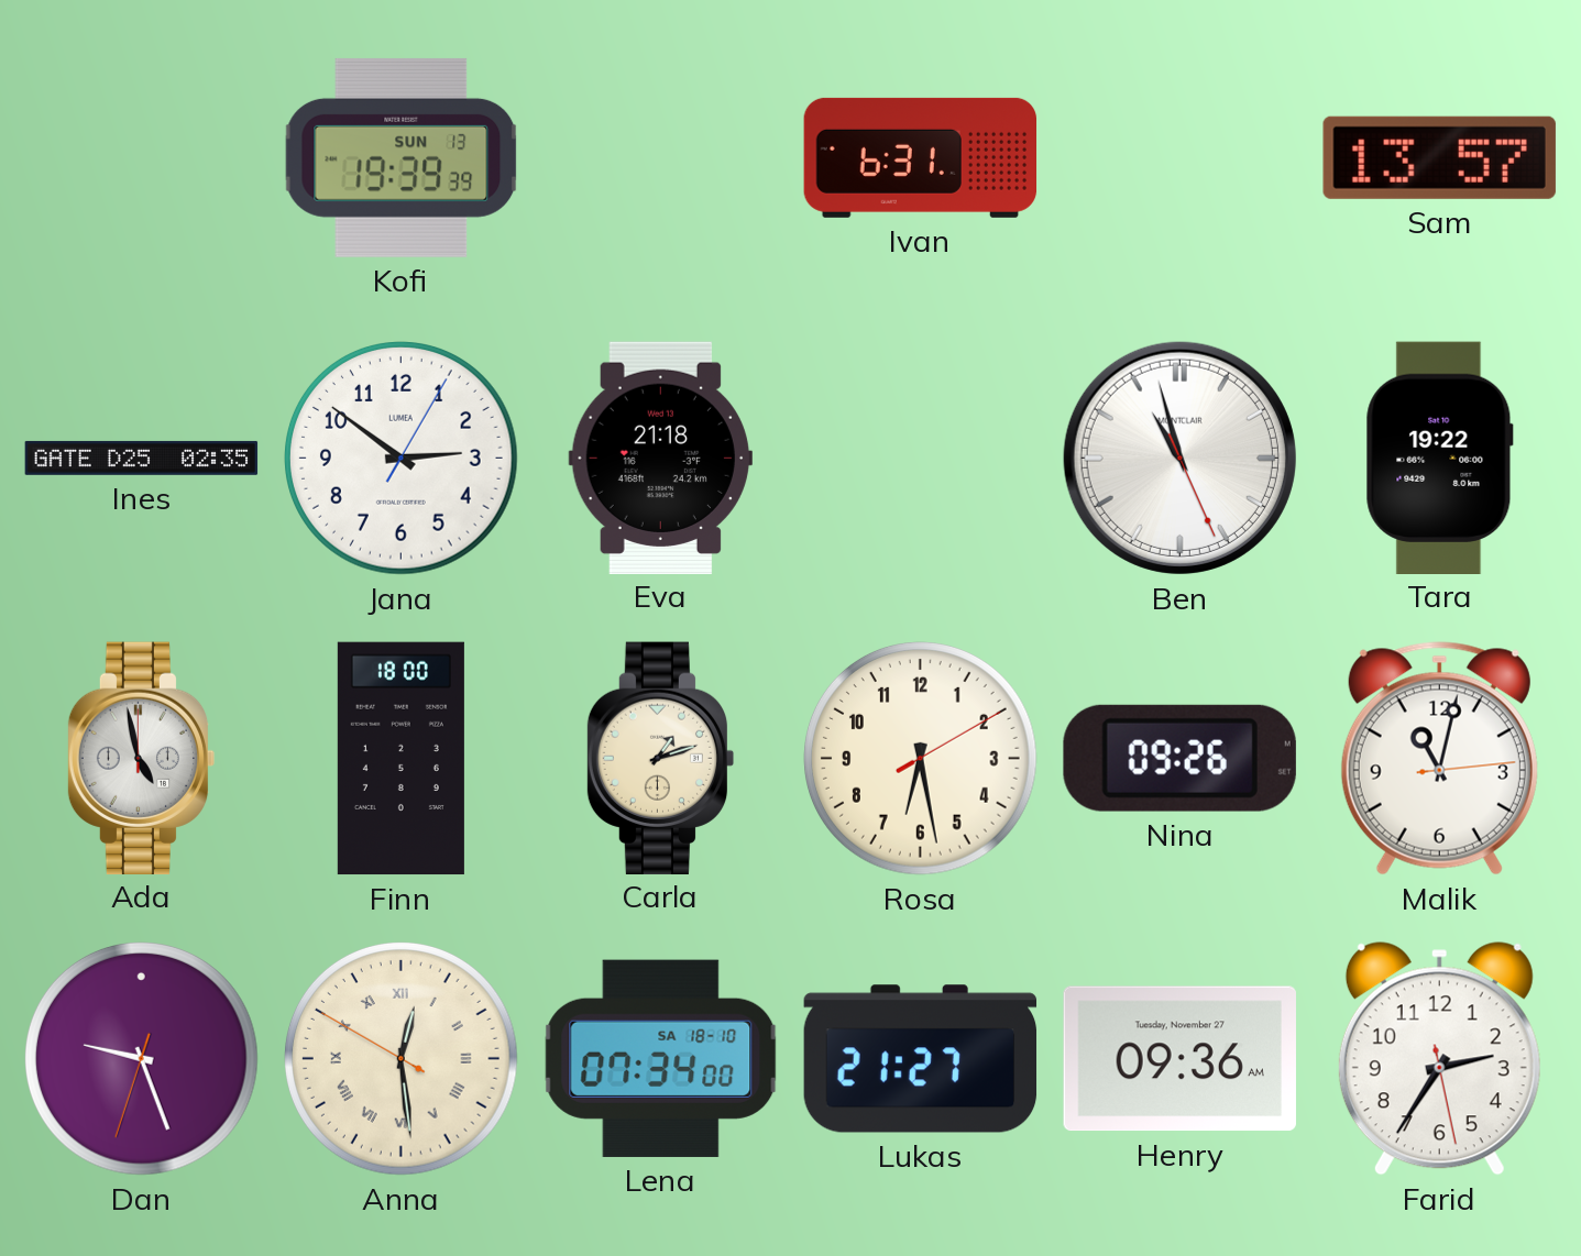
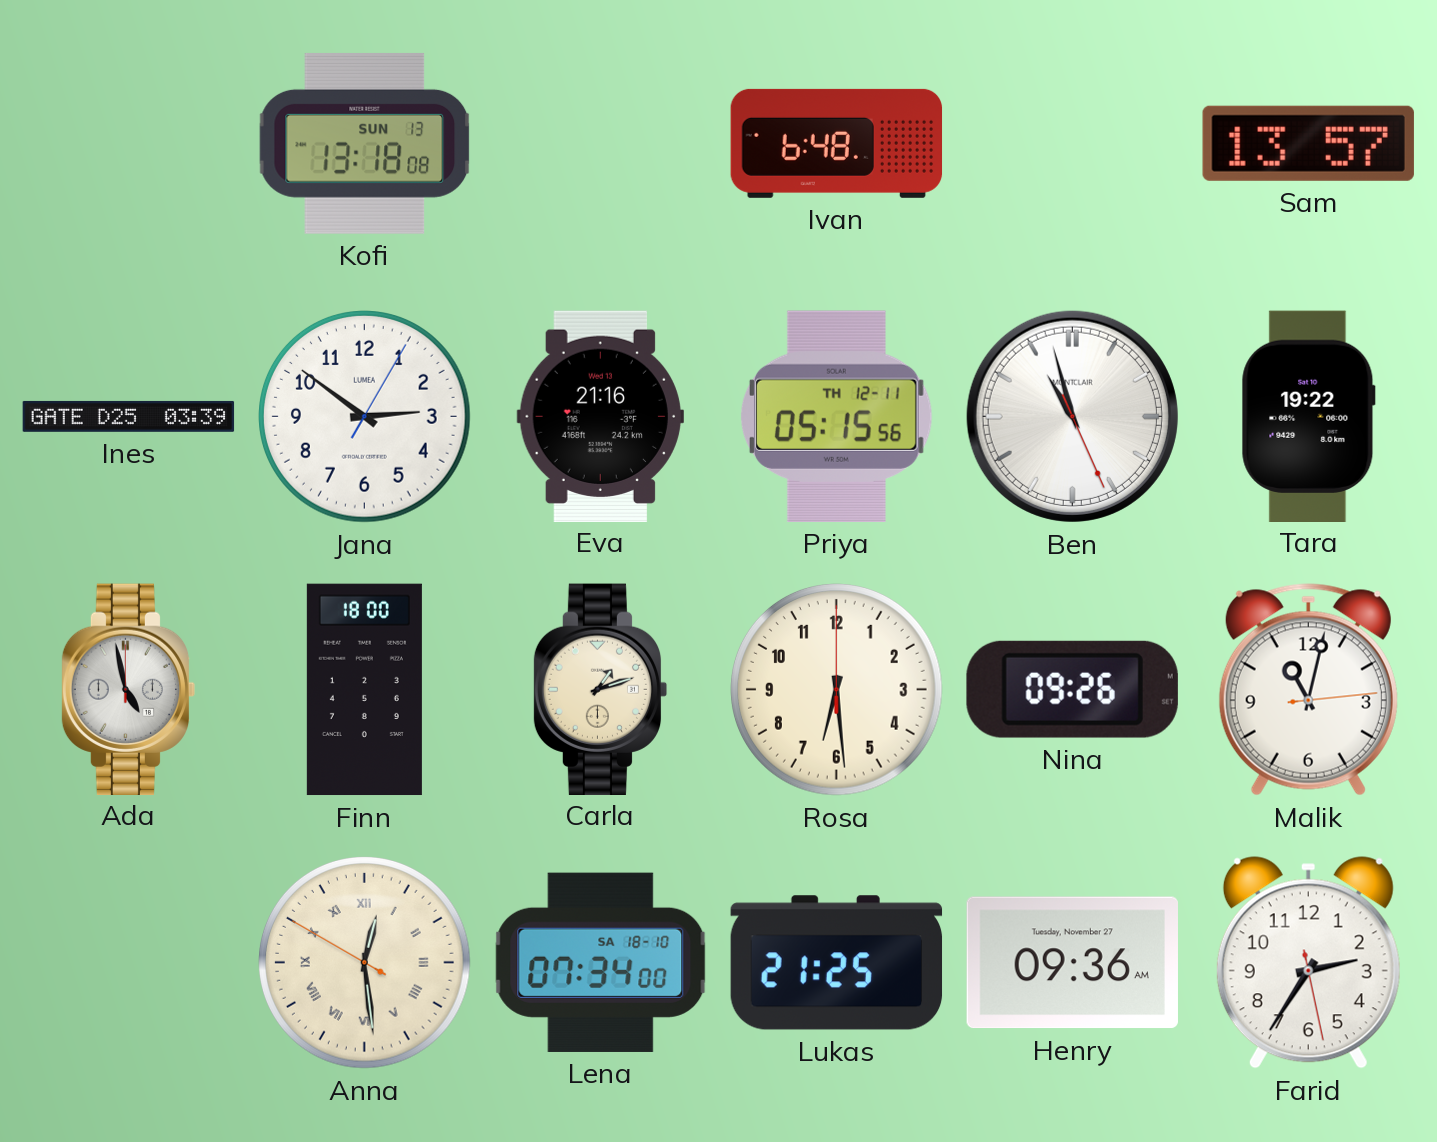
Kofi: 19:39 -> 13:18 (365, 143)
Ivan: 6:31 -> 6:48 (837, 143)
Ines: 02:35 -> 03:39 (129, 416)
Eva: 21:18 -> 21:16 (600, 416)
Priya: none -> 05:15 (837, 416)
Rosa: 6:28 -> 6:29 (837, 690)
Dan: 9:26 -> none (142, 1059)
Lukas: 21:27 -> 21:25 (837, 963)
